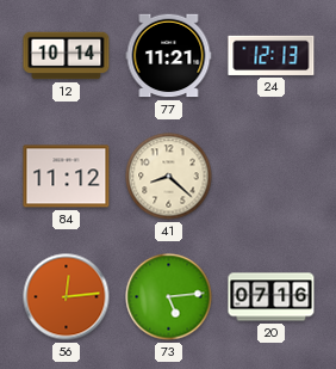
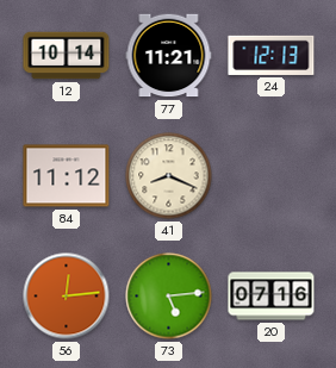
41: 8:22 -> 8:19 (169, 176)
